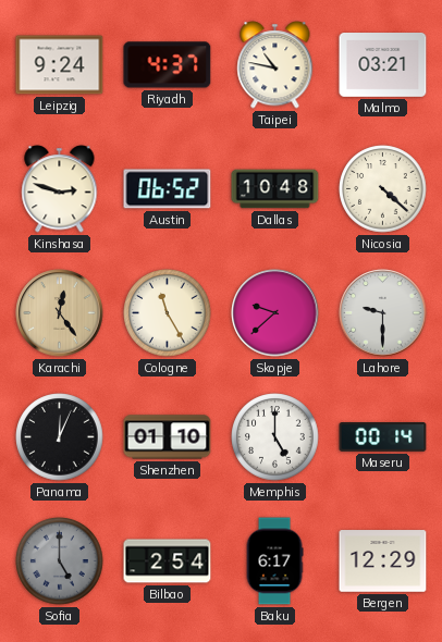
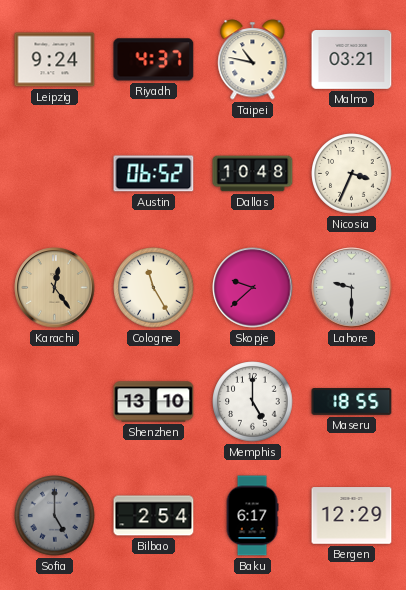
Kinshasa: 2:48 -> none (60, 189)
Nicosia: 4:22 -> 3:34 (352, 174)
Panama: 12:04 -> none (60, 437)
Shenzhen: 01:10 -> 13:10 (154, 402)
Maseru: 00:14 -> 18:55 (352, 402)
